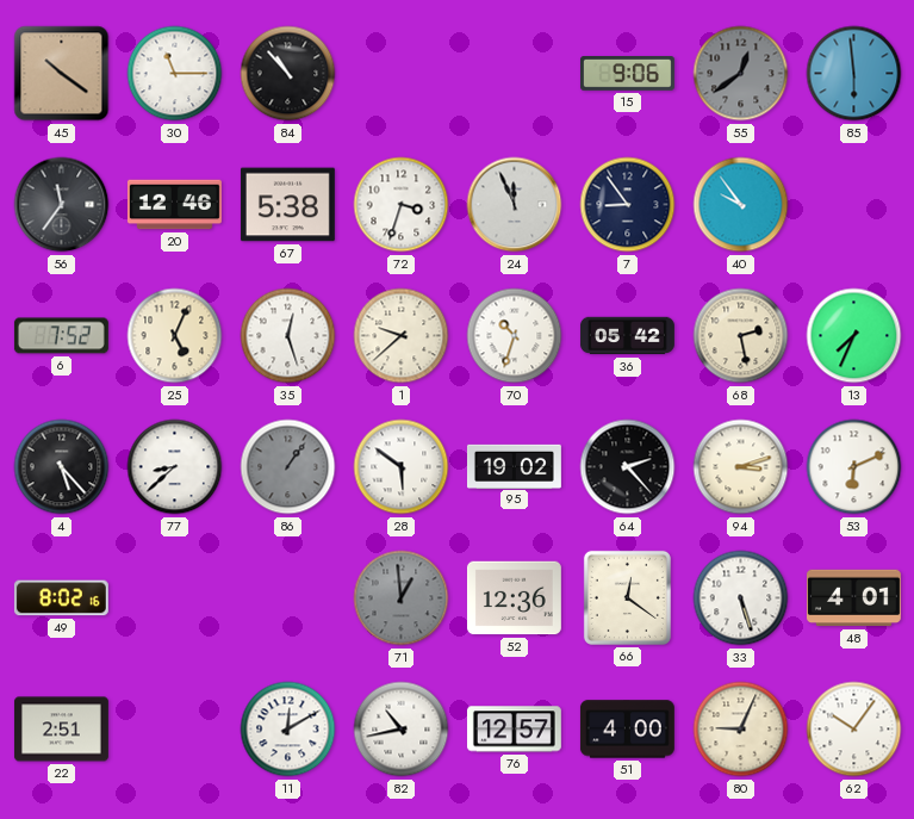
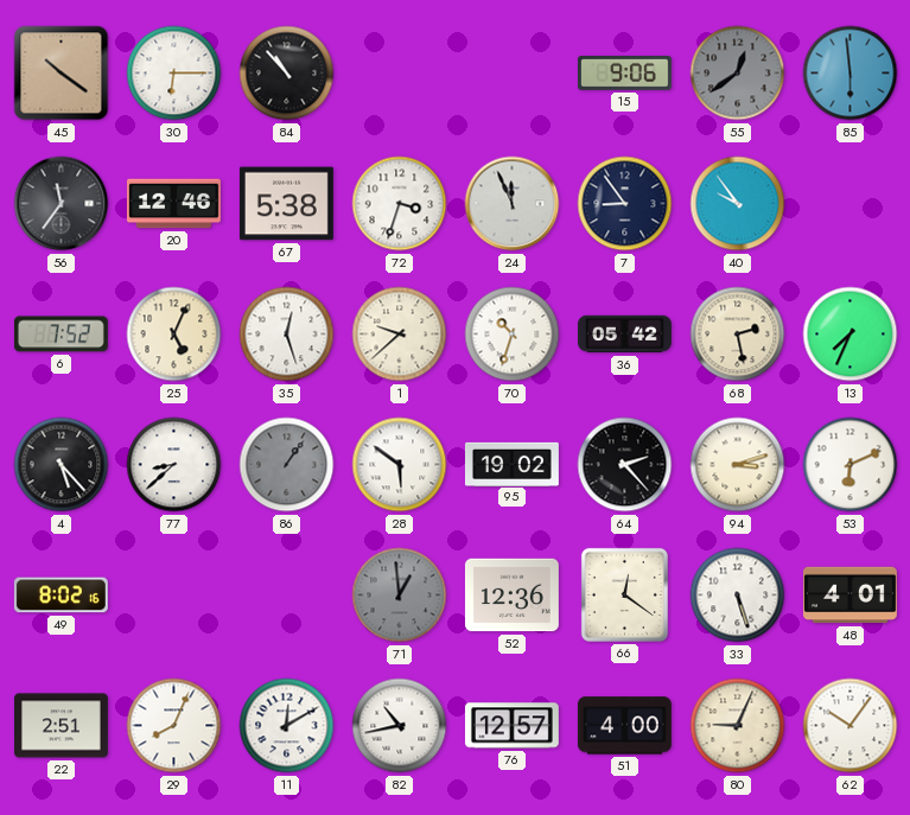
30: 11:15 -> 6:15 (174, 74)
29: none -> 8:04 (174, 726)
